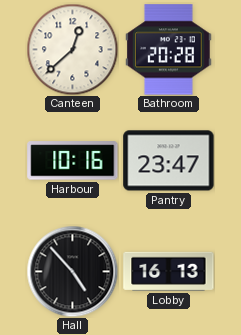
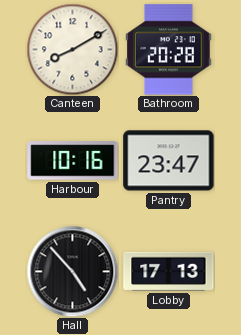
Canteen: 12:38 -> 8:10 (72, 49)
Lobby: 16:13 -> 17:13 (169, 271)
